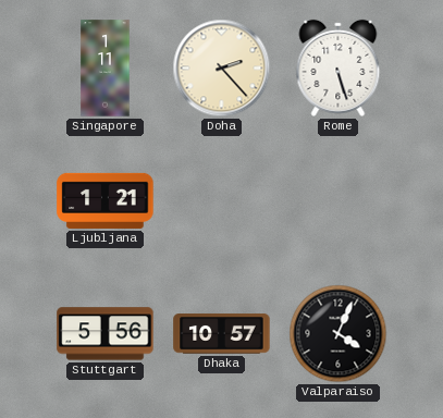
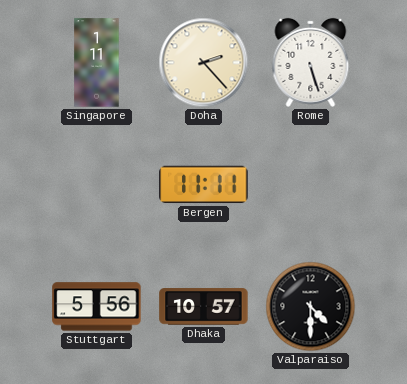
Ljubljana: 1:21 -> none (106, 200)
Bergen: none -> 11:11 (204, 185)
Valparaiso: 4:04 -> 4:30 (311, 307)
